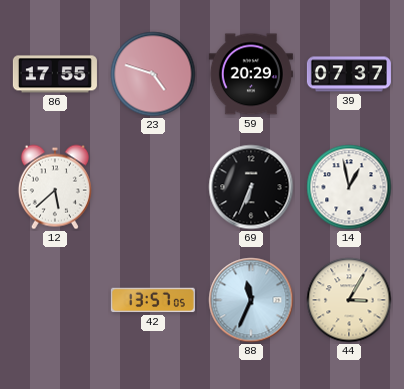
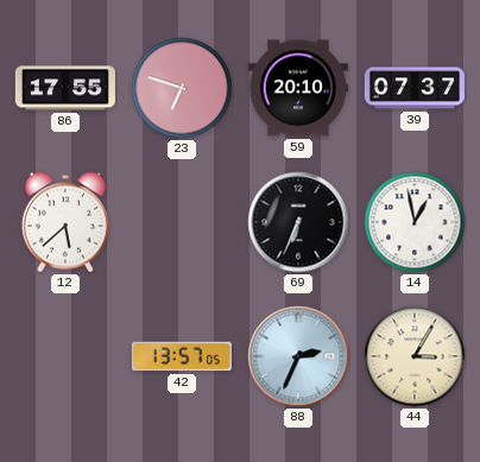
23: 4:48 -> 6:48 (182, 88)
59: 20:29 -> 20:10 (298, 88)
88: 11:34 -> 2:34 (298, 356)
